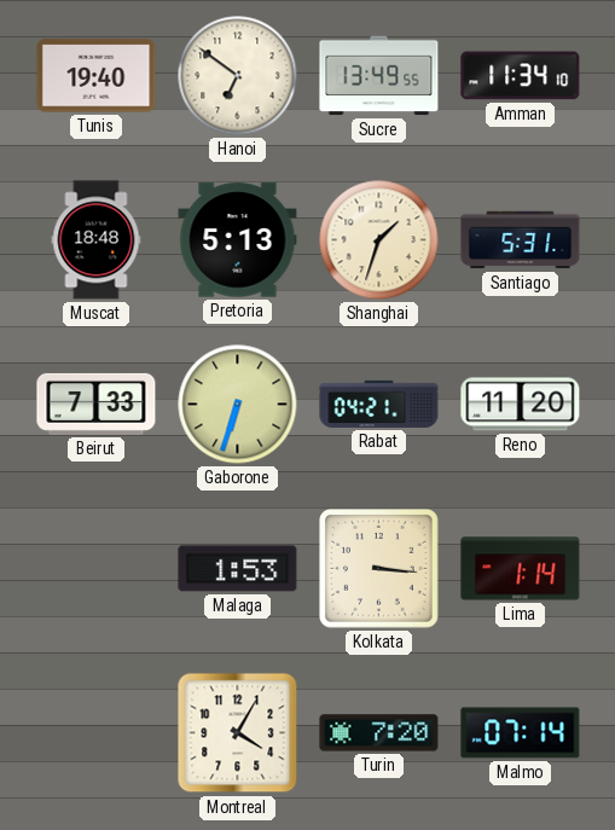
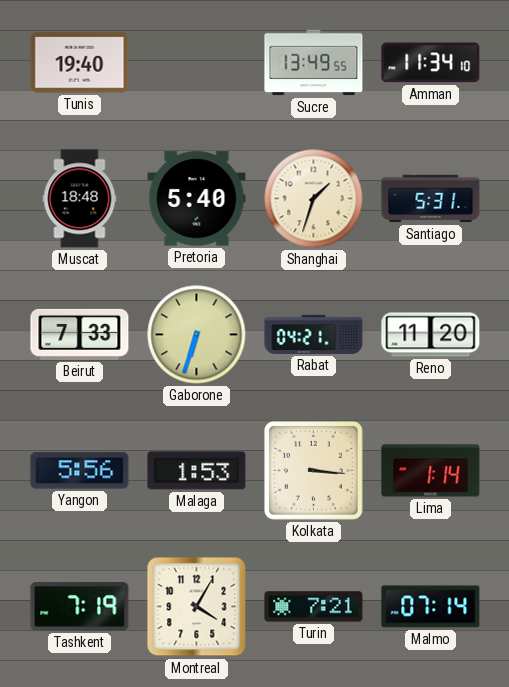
Hanoi: 6:51 -> none (238, 76)
Pretoria: 5:13 -> 5:40 (197, 199)
Yangon: none -> 5:56 (80, 471)
Tashkent: none -> 7:19 (80, 607)
Turin: 7:20 -> 7:21 (314, 607)
